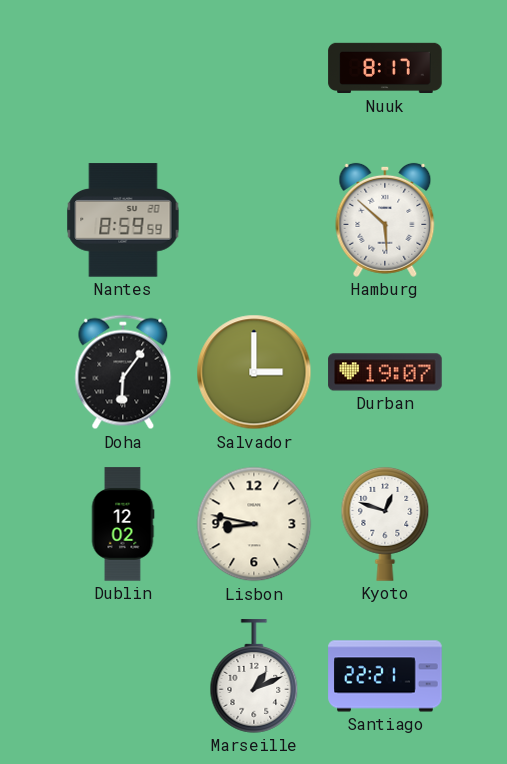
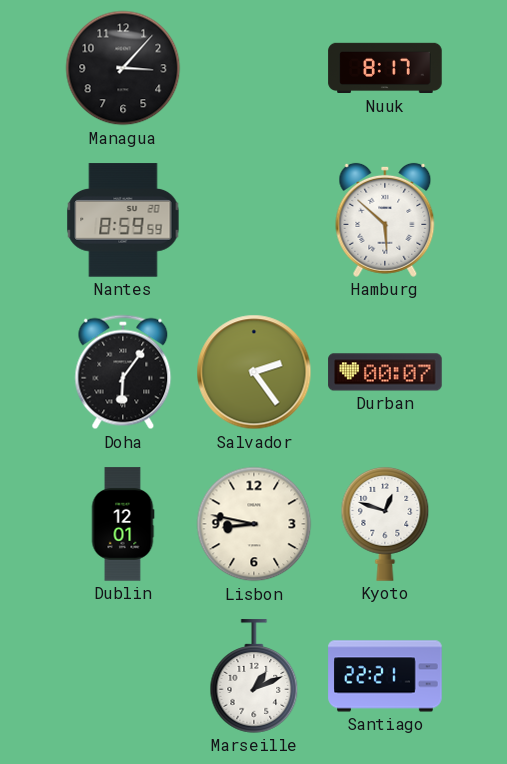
Managua: none -> 3:07 (123, 68)
Salvador: 3:00 -> 2:24 (254, 372)
Durban: 19:07 -> 00:07 (385, 372)
Dublin: 12:02 -> 12:01 (123, 524)
